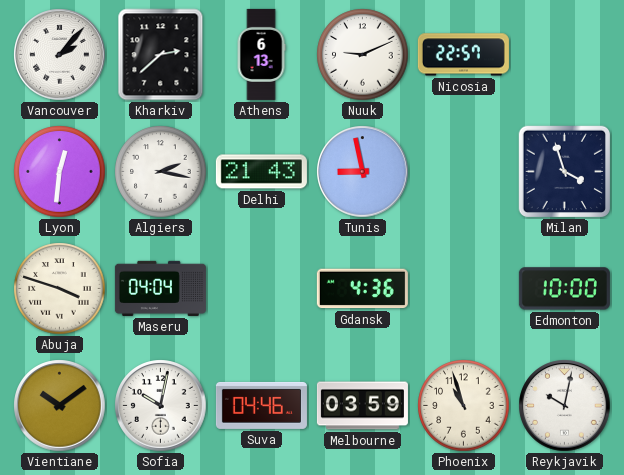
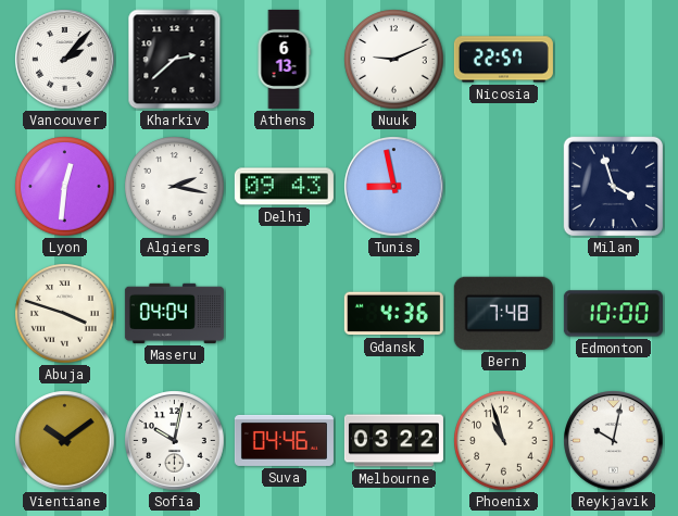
Delhi: 21:43 -> 09:43 (284, 187)
Bern: none -> 7:48 (503, 313)
Melbourne: 03:59 -> 03:22 (393, 441)
